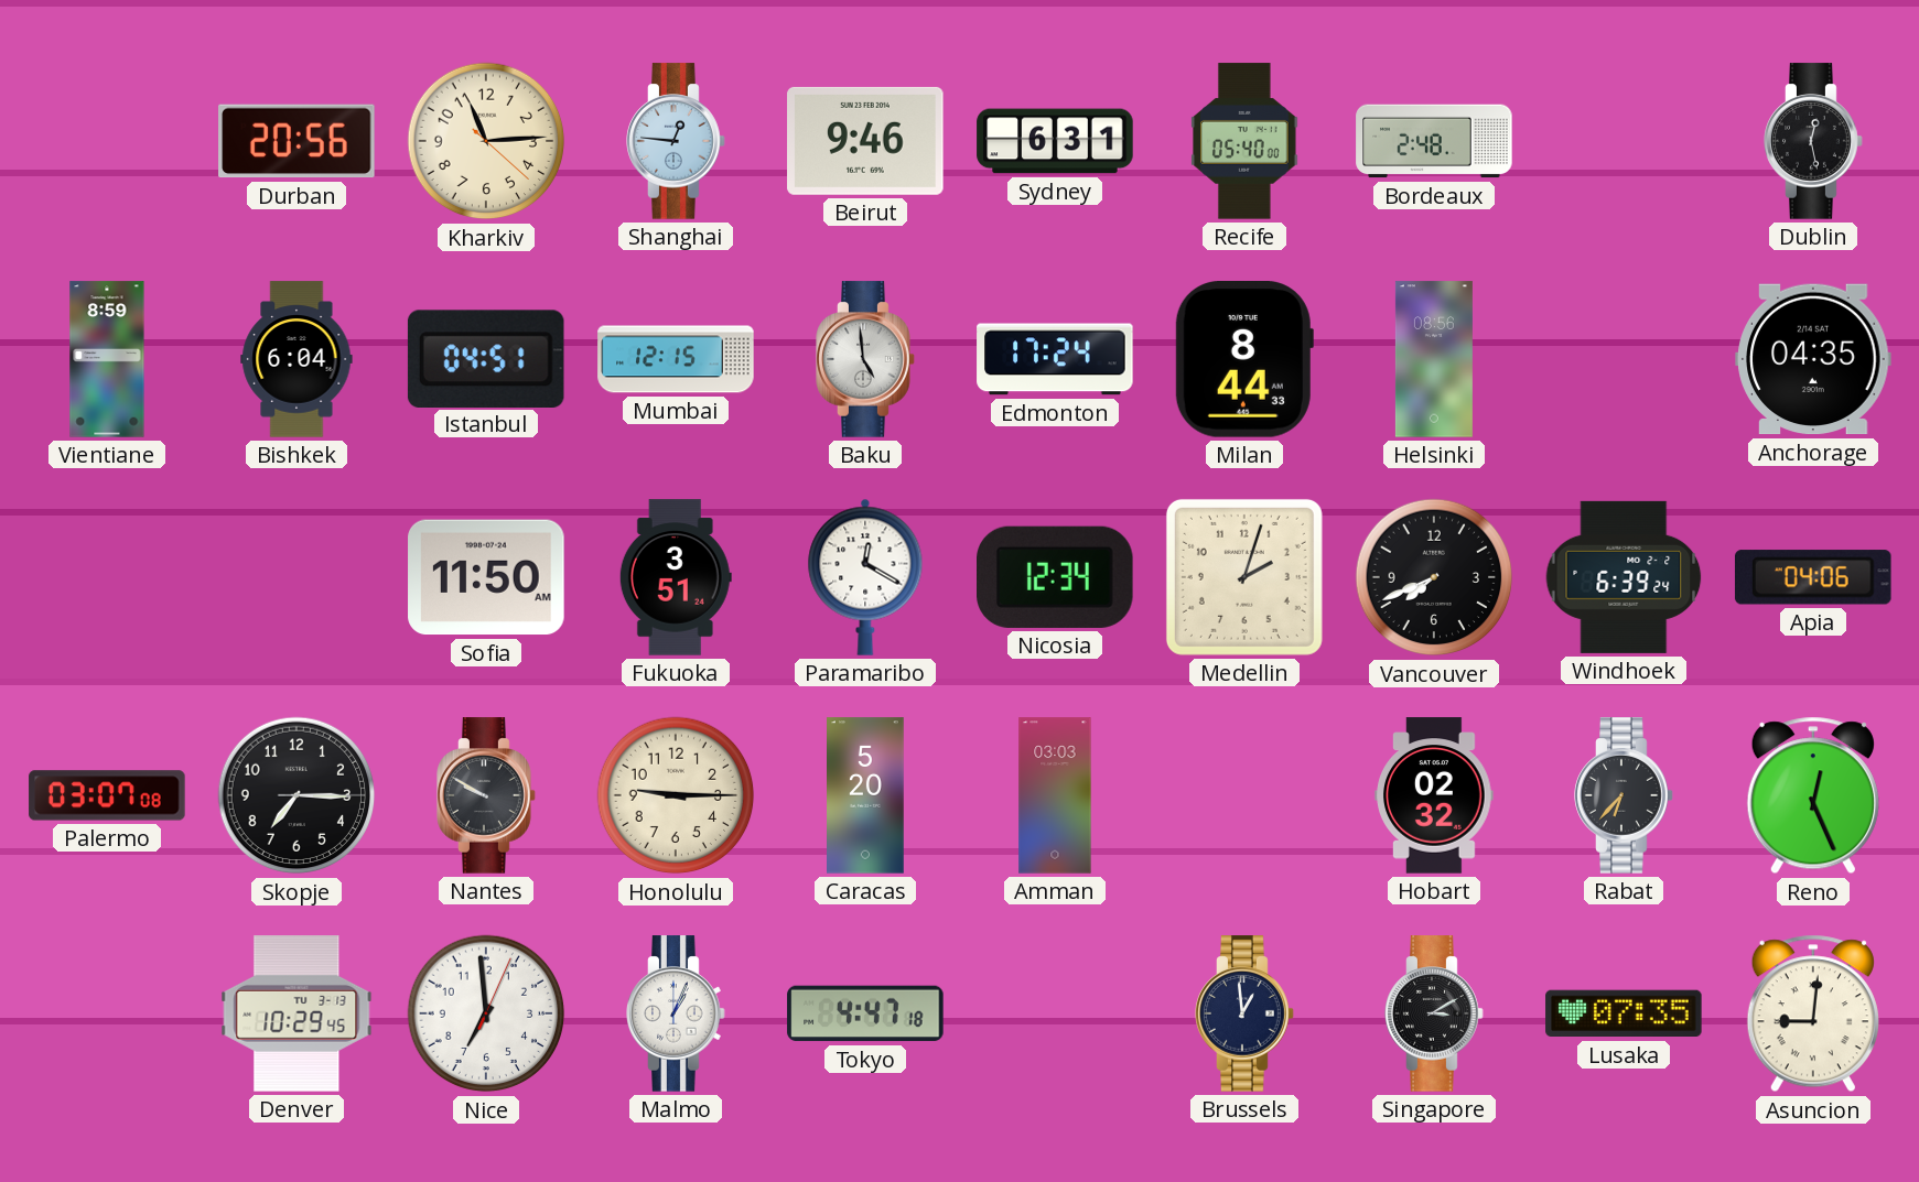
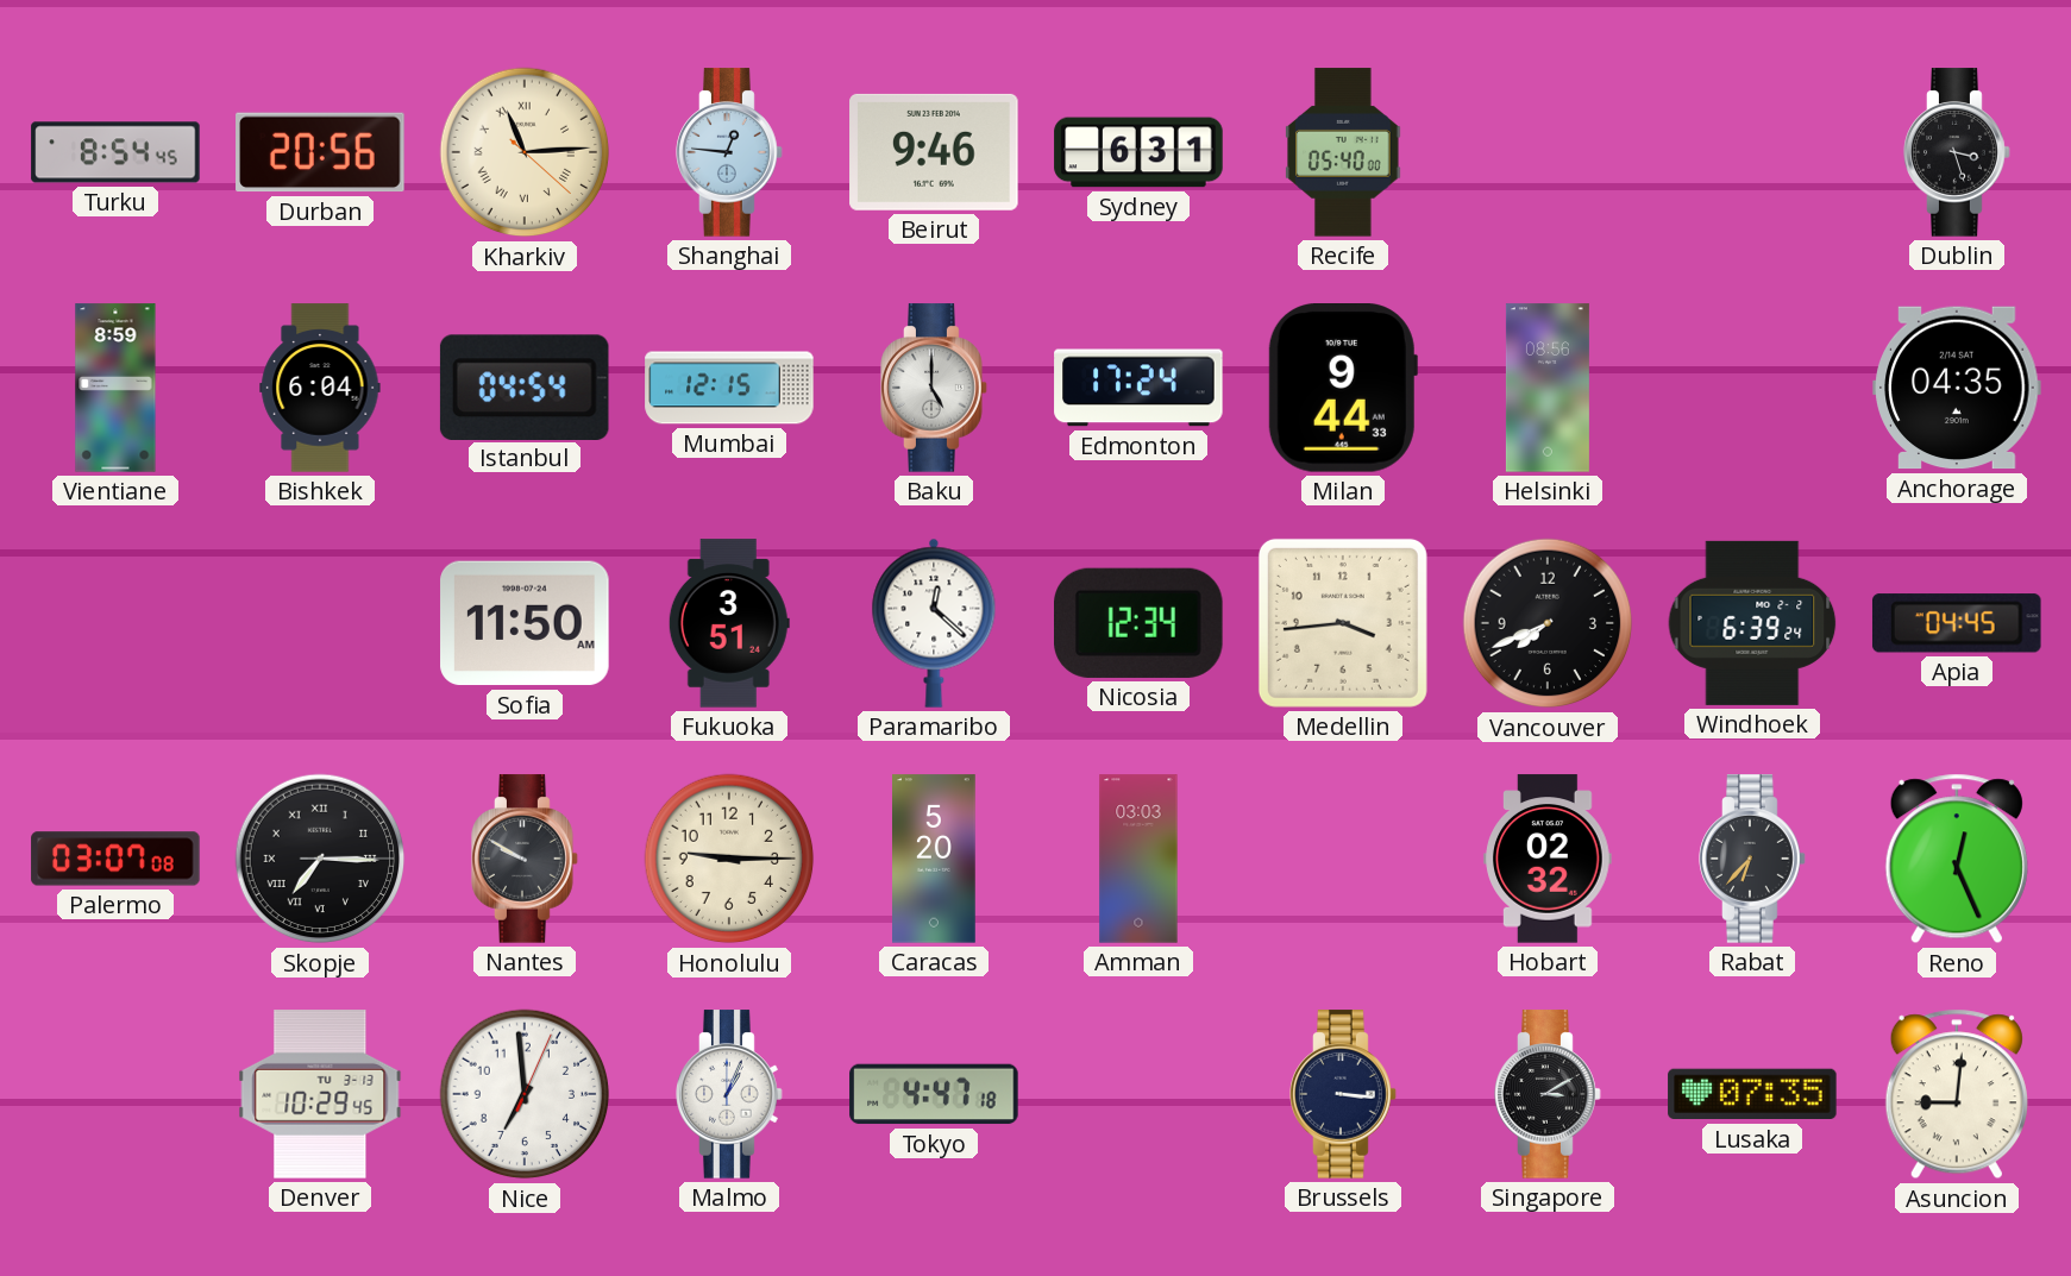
Turku: none -> 8:54 (115, 152)
Kharkiv numerals: Arabic -> Roman (525, 152)
Bordeaux: 2:48 -> none (1434, 141)
Dublin: 12:28 -> 3:27 (1957, 152)
Istanbul: 04:51 -> 04:54 (525, 386)
Baku: 4:59 -> 5:00 (934, 388)
Milan: 8:44 -> 9:44 (1343, 389)
Paramaribo: 12:20 -> 12:22 (934, 623)
Medellin: 2:03 -> 3:44 (1343, 623)
Apia: 04:06 -> 04:45 (1957, 623)
Skopje numerals: Arabic -> Roman (320, 859)
Brussels: 12:59 -> 3:16 (1343, 1094)
